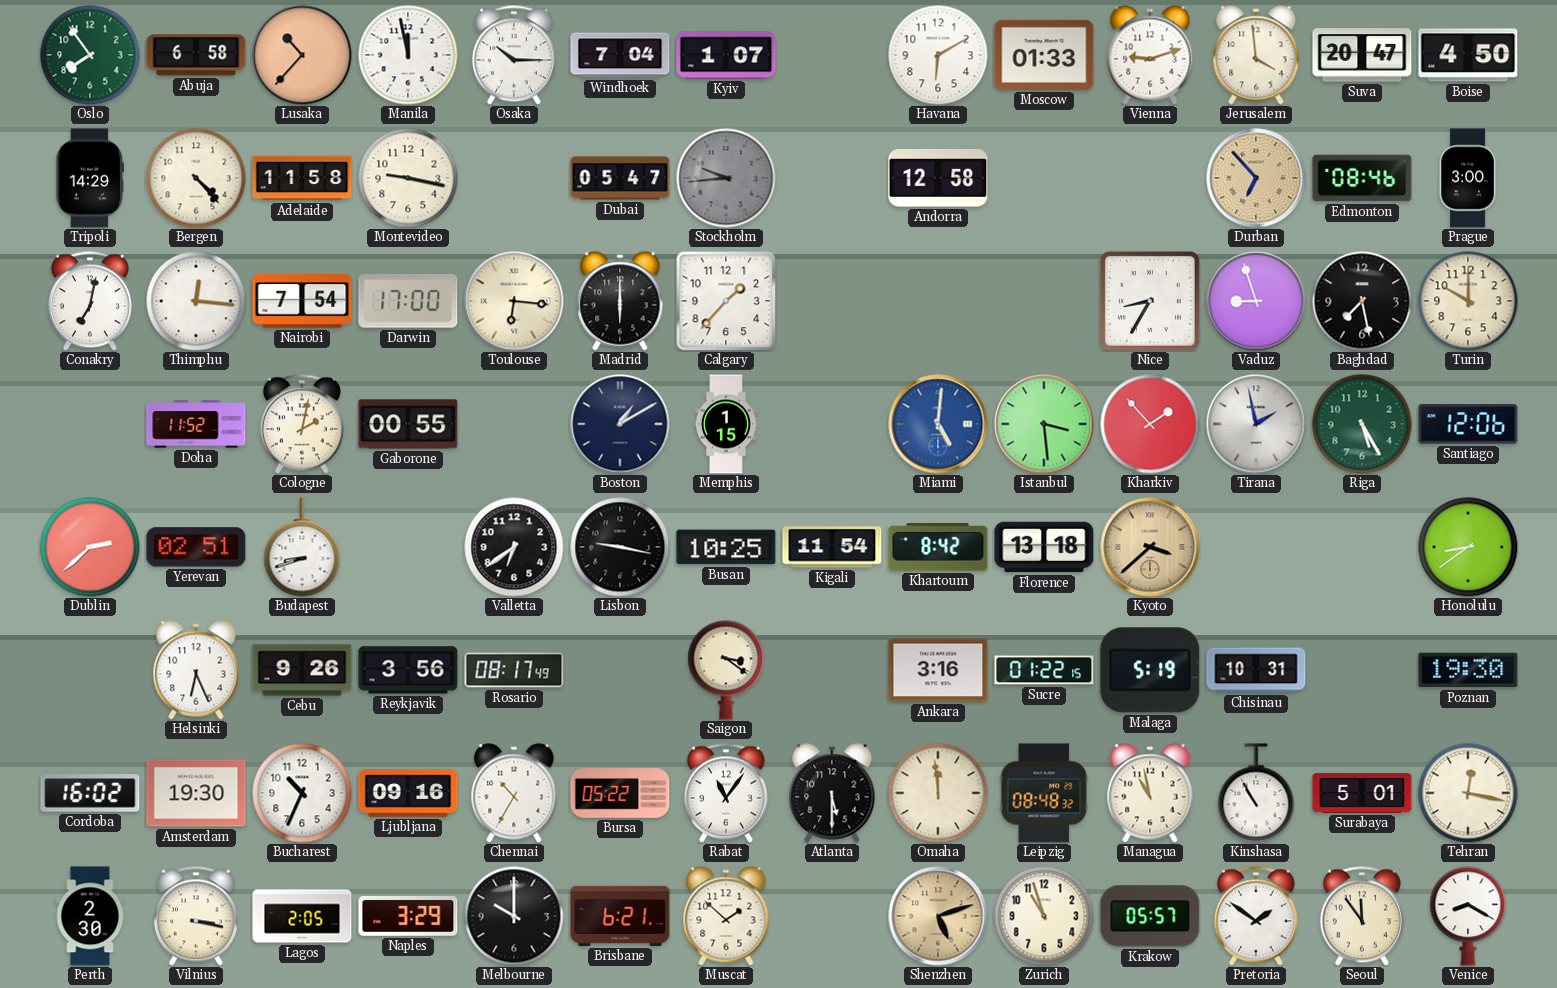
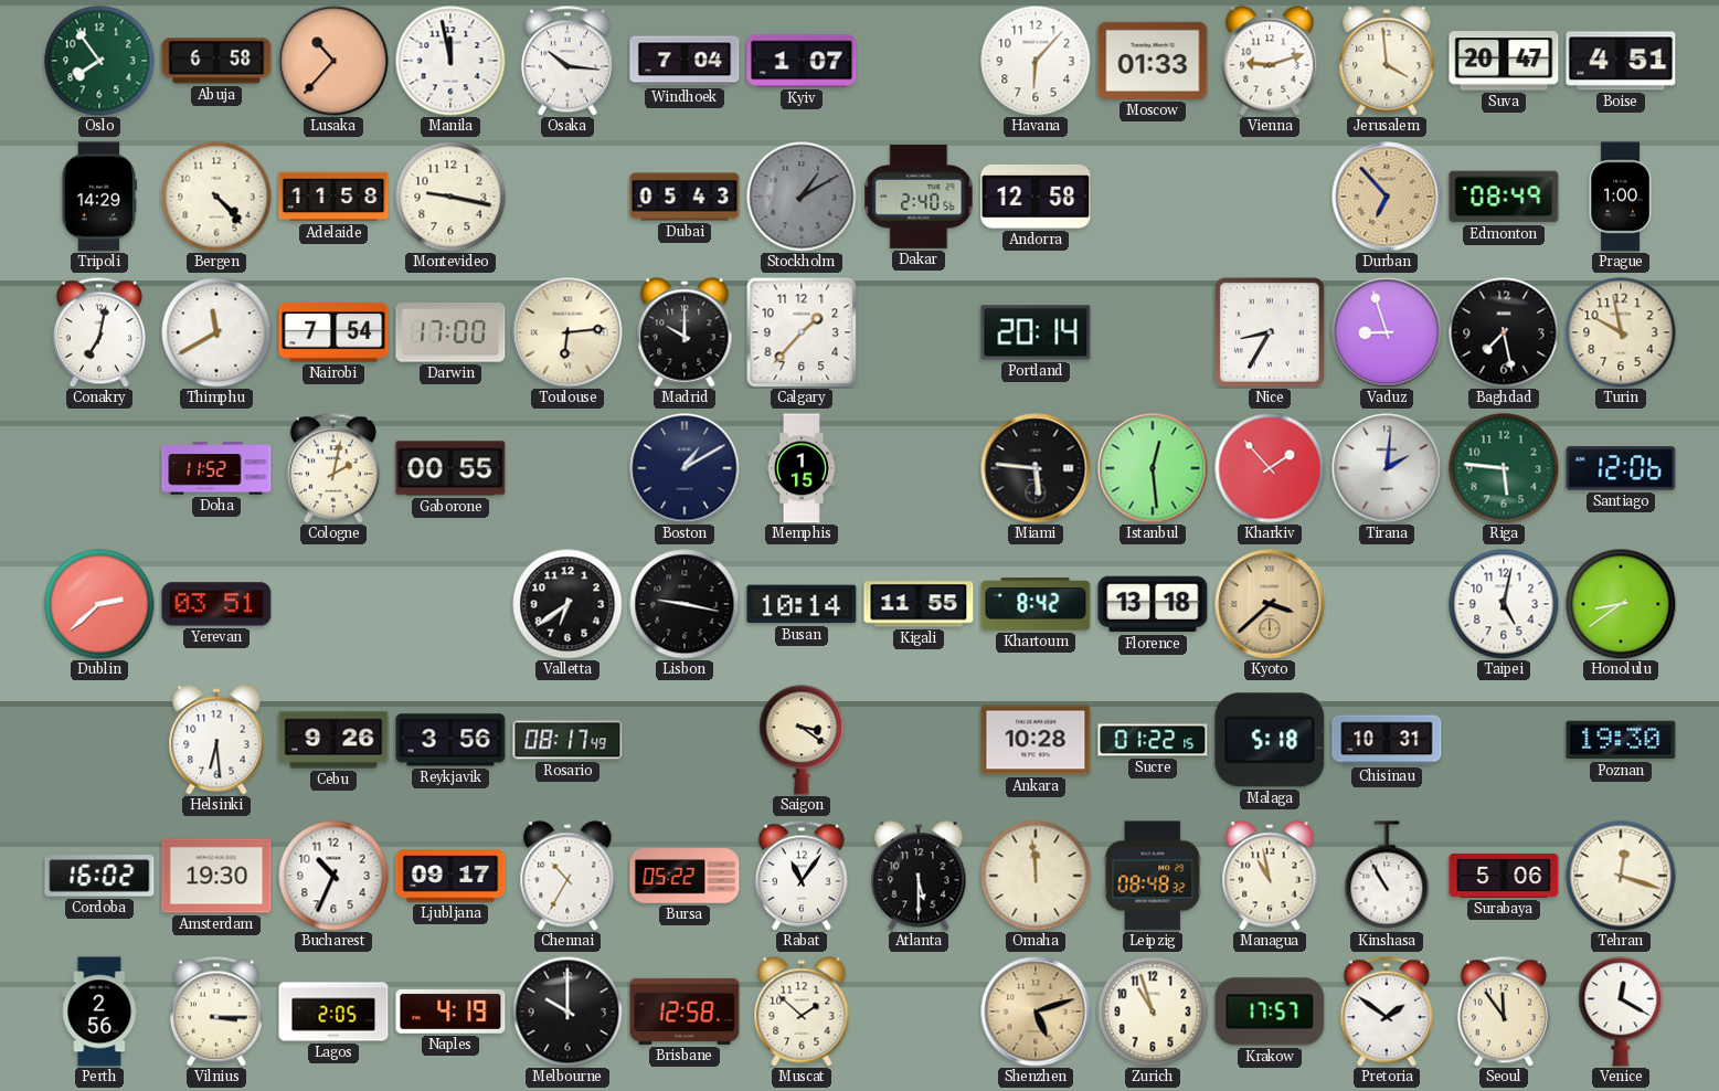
Osaka: 10:15 -> 10:16 (567, 61)
Havana: 6:10 -> 6:07 (1036, 61)
Boise: 4:50 -> 4:51 (1621, 61)
Dubai: 05:47 -> 05:43 (685, 197)
Stockholm: 9:44 -> 1:10 (802, 197)
Dakar: none -> 2:40 (919, 197)
Edmonton: 08:46 -> 08:49 (1504, 197)
Prague: 3:00 -> 1:00 (1621, 197)
Thimphu: 12:16 -> 11:40 (216, 332)
Toulouse: 6:16 -> 6:14 (567, 332)
Madrid: 6:00 -> 10:00 (685, 332)
Portland: none -> 20:14 (1036, 332)
Turin: 10:00 -> 9:58 (1621, 332)
Miami: 5:01 -> 5:46 (1036, 468)
Miami dial: blue -> black (1036, 468)
Istanbul: 3:29 -> 12:29 (1153, 468)
Tirana: 1:58 -> 2:01 (1387, 468)
Riga: 5:25 -> 5:46 (1504, 468)
Yerevan: 02:51 -> 03:51 (216, 604)
Budapest: 8:42 -> none (302, 547)
Busan: 10:25 -> 10:14 (802, 604)
Kigali: 11:54 -> 11:55 (919, 604)
Taipei: none -> 5:02 (1504, 604)
Helsinki: 6:26 -> 6:29 (216, 740)
Ankara: 3:16 -> 10:28 (1036, 740)
Malaga: 5:19 -> 5:18 (1270, 740)
Ljubljana: 09:16 -> 09:17 (450, 876)
Surabaya: 5:01 -> 5:06 (1504, 876)
Tehran: 12:17 -> 12:18 (1621, 876)
Perth: 2:30 -> 2:56 (99, 1011)
Vilnius: 3:17 -> 3:15 (216, 1011)
Naples: 3:29 -> 4:19 (450, 1011)
Brisbane: 6:21 -> 12:58 (685, 1011)
Krakow: 05:57 -> 17:57 (1270, 1011)
Venice: 8:20 -> 12:20 (1621, 1011)
